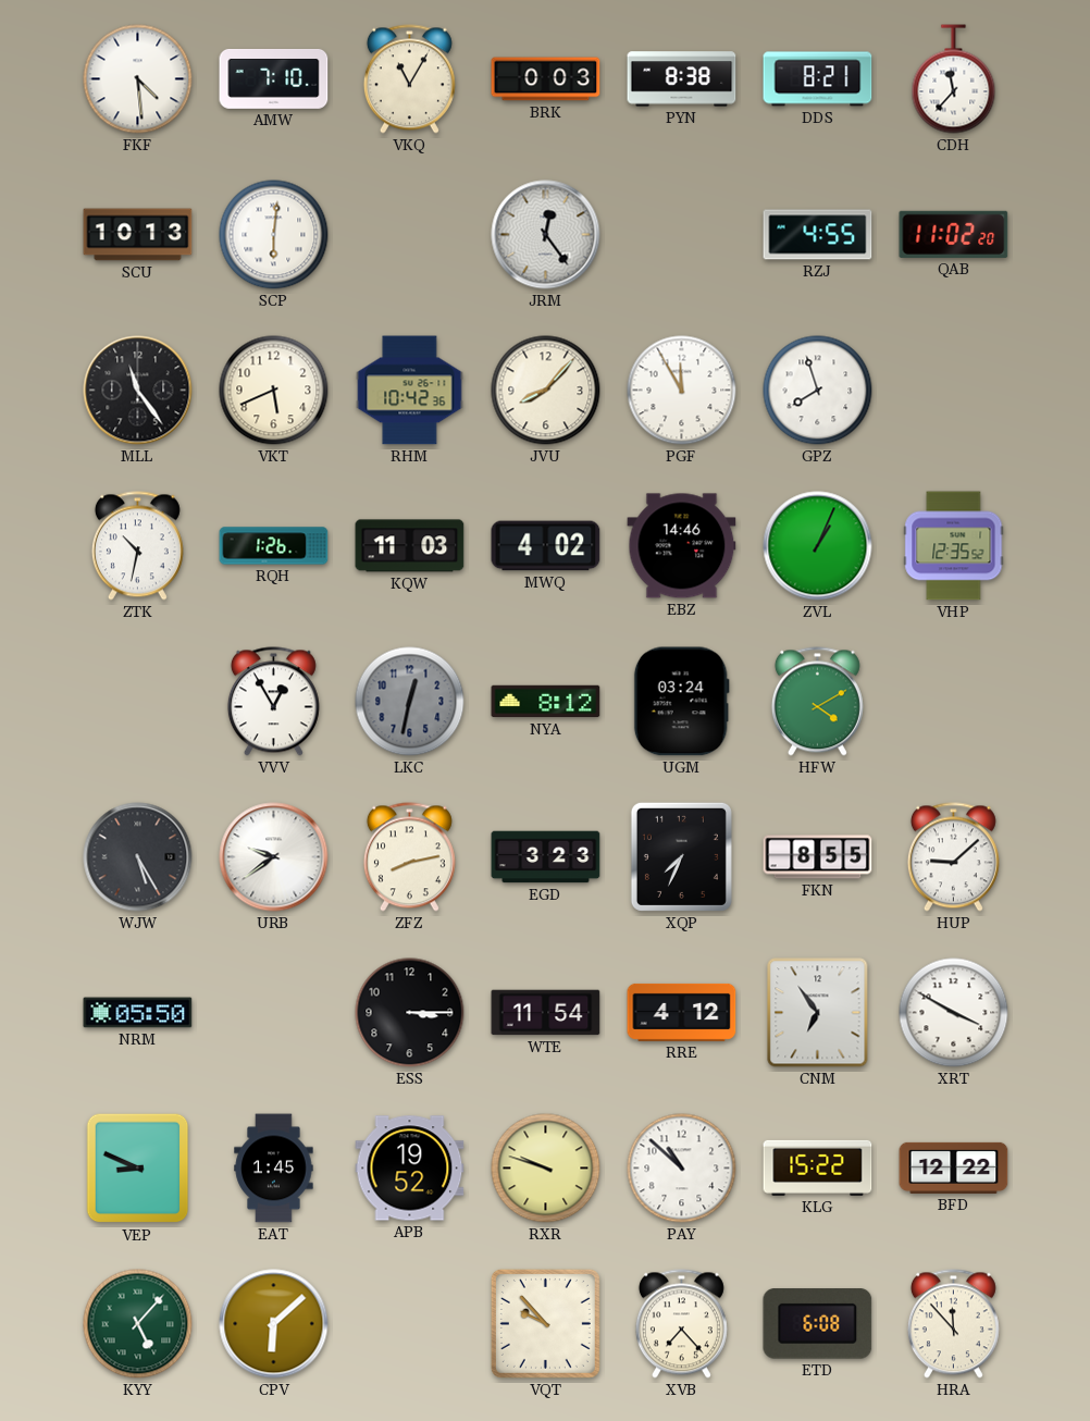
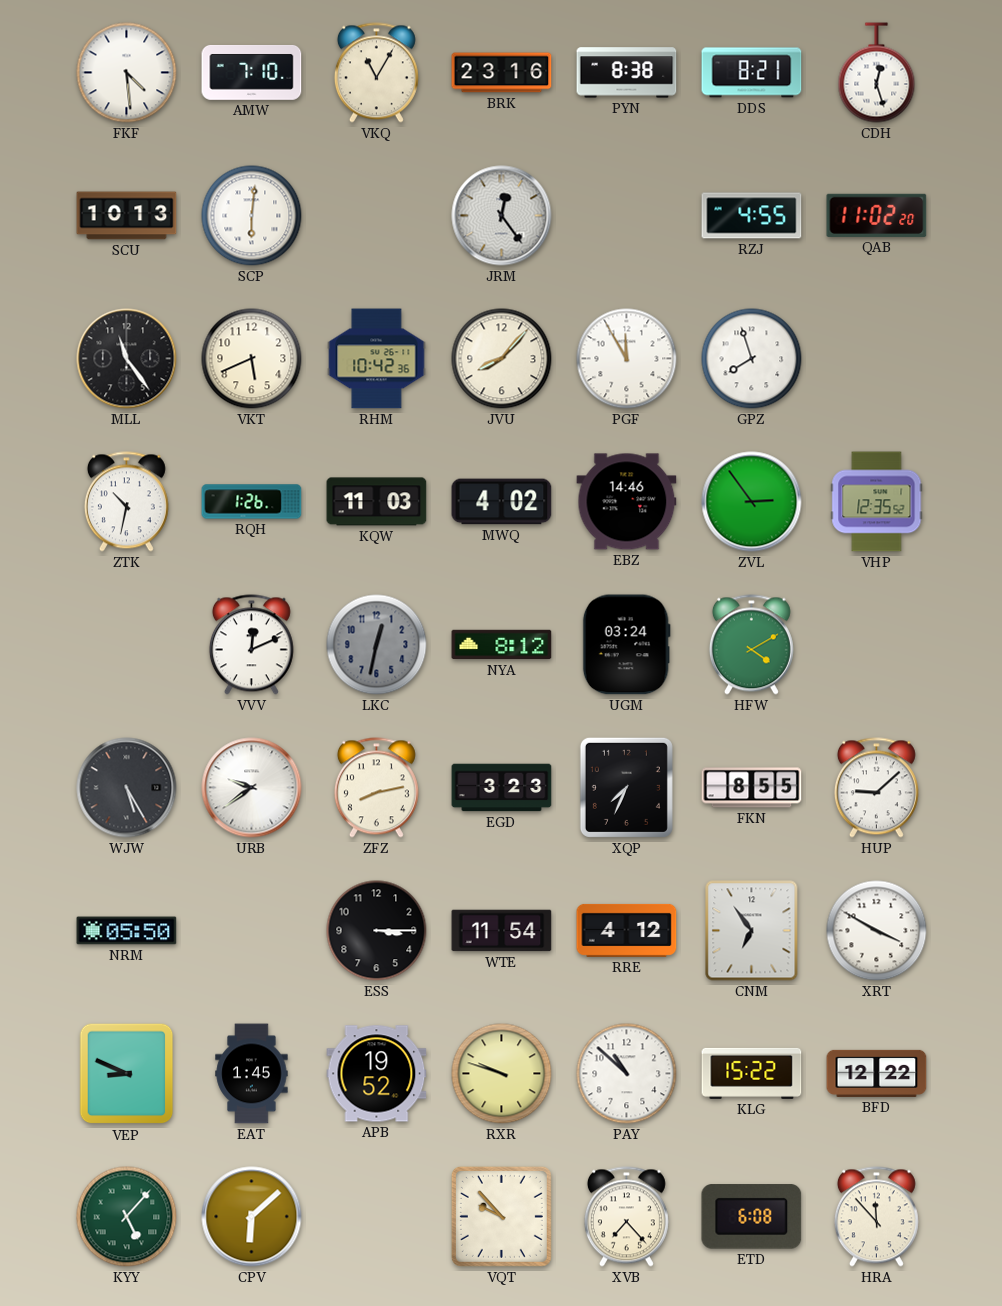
BRK: 0:03 -> 23:16 (502, 73)
CDH: 11:37 -> 12:27 (877, 73)
ZVL: 1:04 -> 2:54 (752, 502)
VVV: 12:55 -> 12:11 (251, 645)
